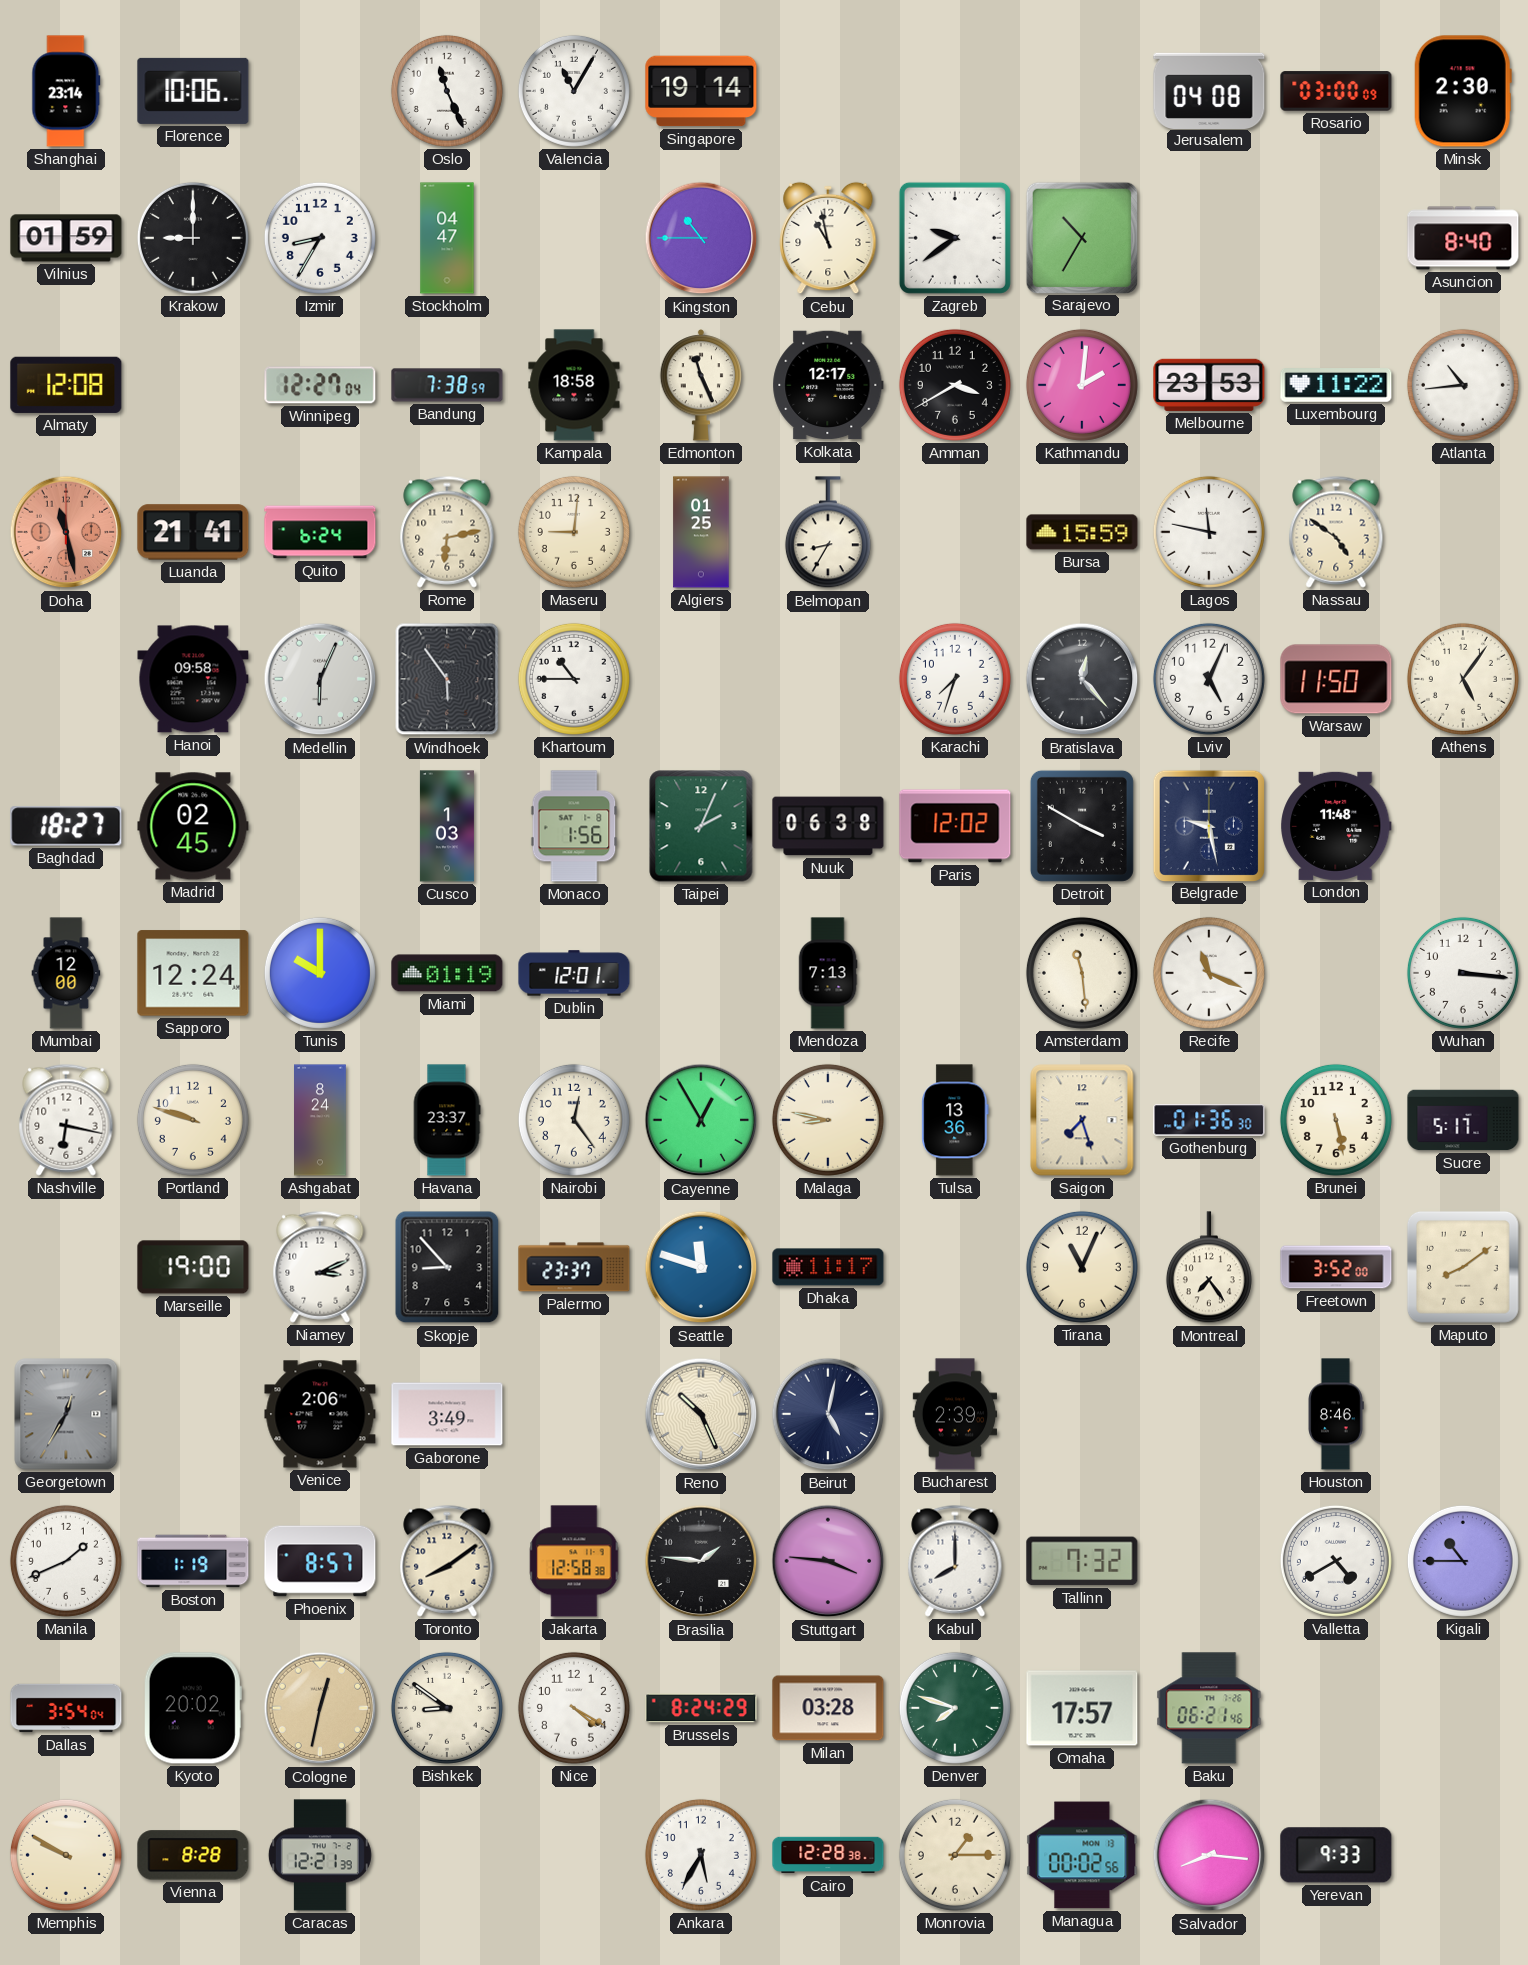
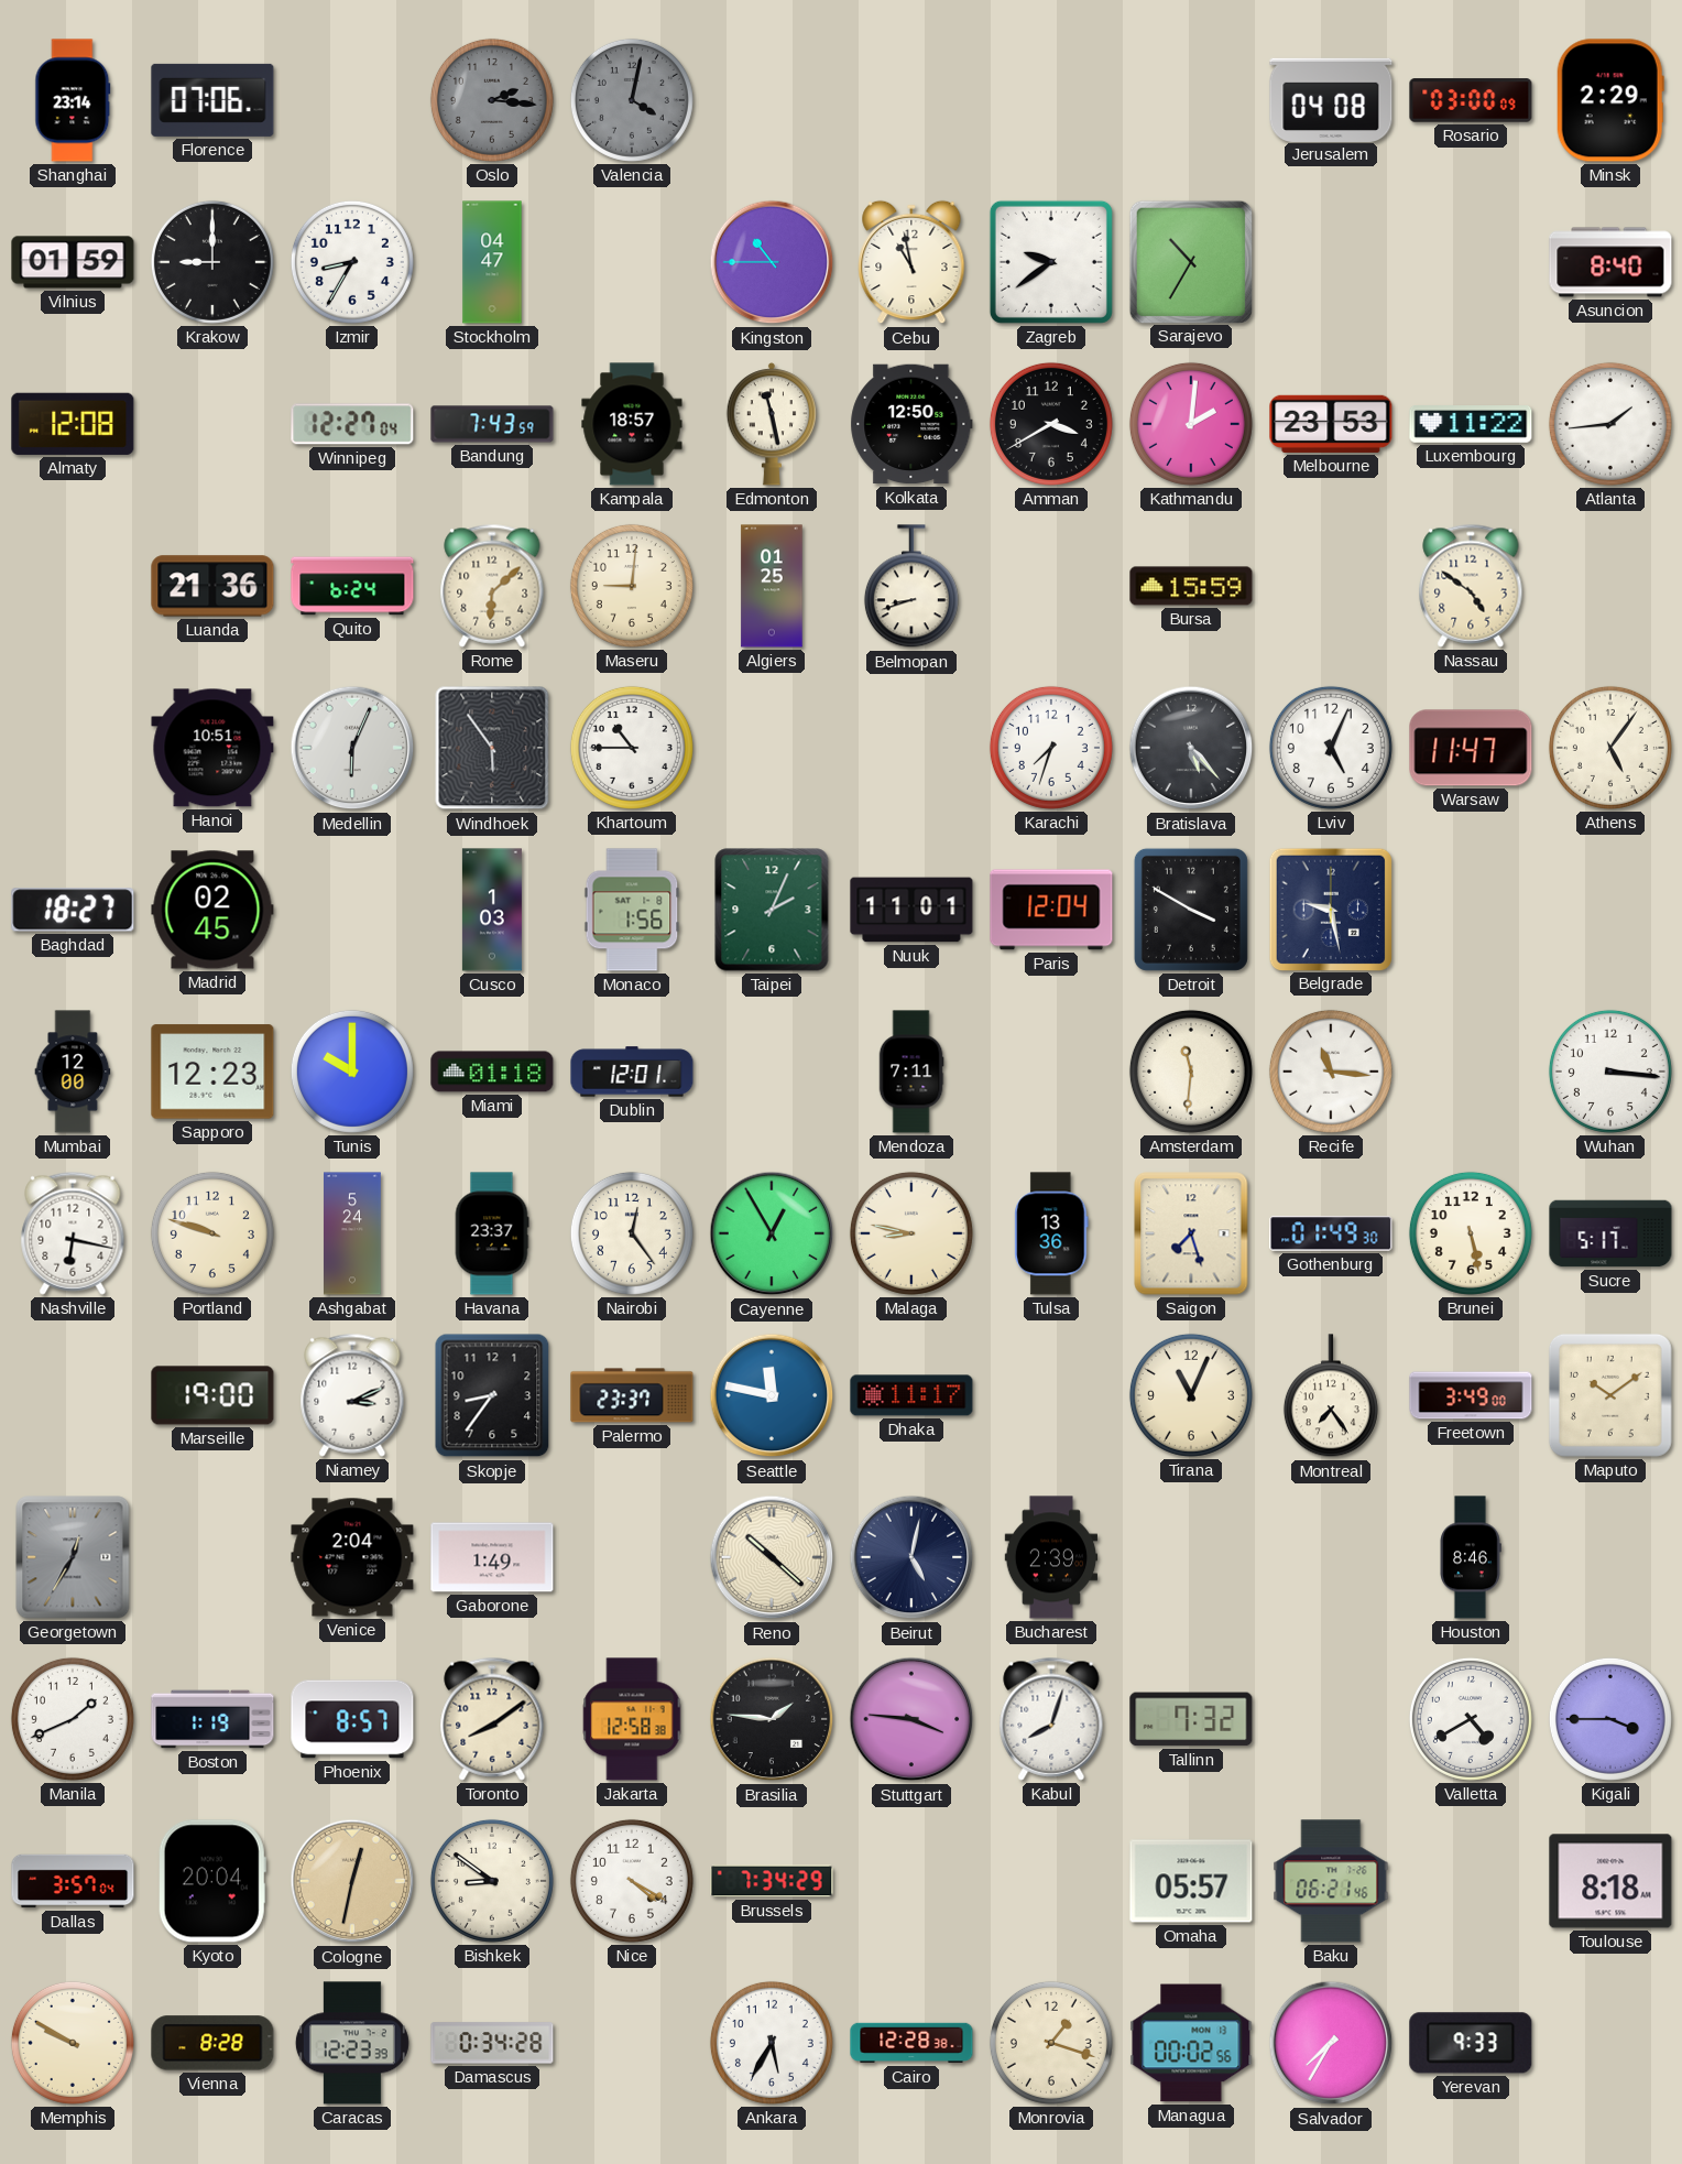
Florence: 10:06 -> 07:06 (212, 100)
Oslo: 11:26 -> 2:16 (492, 100)
Oslo dial: white -> grey (492, 100)
Valencia: 11:05 -> 4:02 (632, 100)
Valencia dial: white -> grey (632, 100)
Singapore: 19:14 -> none (701, 91)
Minsk: 2:30 -> 2:29 (1610, 100)
Bandung: 7:38 -> 7:43 (492, 424)
Kampala: 18:58 -> 18:57 (632, 424)
Edmonton: 11:26 -> 11:28 (772, 424)
Kolkata: 12:17 -> 12:50 (911, 424)
Atlanta: 10:44 -> 1:44 (1610, 424)
Doha: 11:28 -> none (66, 532)
Luanda: 21:41 -> 21:36 (212, 586)
Rome: 6:13 -> 6:08 (492, 586)
Belmopan: 8:35 -> 8:42 (911, 587)
Lagos: 11:47 -> none (1209, 532)
Hanoi: 09:58 -> 10:51 (212, 748)
Bratislava: 12:23 -> 5:23 (1191, 748)
Warsaw: 11:50 -> 11:47 (1471, 748)
Nuuk: 06:38 -> 11:01 (911, 910)
Paris: 12:02 -> 12:04 (1051, 910)
London: 11:48 -> none (1337, 826)
Sapporo: 12:24 -> 12:23 (212, 1072)
Miami: 01:19 -> 01:18 (492, 1072)
Mendoza: 7:13 -> 7:11 (911, 1072)
Amsterdam: 11:29 -> 11:31 (1191, 1072)
Recife: 11:19 -> 11:16 (1331, 1072)
Ashgabat: 8:24 -> 5:24 (353, 1233)
Gothenburg: 01:36 -> 01:49 (1331, 1233)
Skopje: 8:53 -> 8:36 (492, 1395)
Seattle: 11:48 -> 11:47 (772, 1395)
Freetown: 3:52 -> 3:49 (1471, 1395)
Maputo: 8:09 -> 10:09 (1610, 1395)
Venice: 2:06 -> 2:04 (352, 1557)
Gaborone: 3:49 -> 1:49 (492, 1557)
Reno: 10:26 -> 10:22 (772, 1557)
Kabul: 8:00 -> 8:03 (1051, 1719)
Kigali: 10:45 -> 3:45 (1610, 1719)
Dallas: 3:54 -> 3:57 (73, 1881)
Kyoto: 20:02 -> 20:04 (212, 1881)
Brussels: 8:24 -> 7:34 (772, 1881)
Milan: 03:28 -> none (828, 1708)
Denver: 7:48 -> none (955, 1708)
Omaha: 17:57 -> 05:57 (1191, 1881)
Toulouse: none -> 8:18 (1610, 1881)
Caracas: 12:21 -> 12:23 (352, 2043)
Damascus: none -> 0:34 (492, 2043)
Monrovia: 1:15 -> 1:18 (1051, 2043)
Salvador: 8:16 -> 7:35 (1331, 2043)
